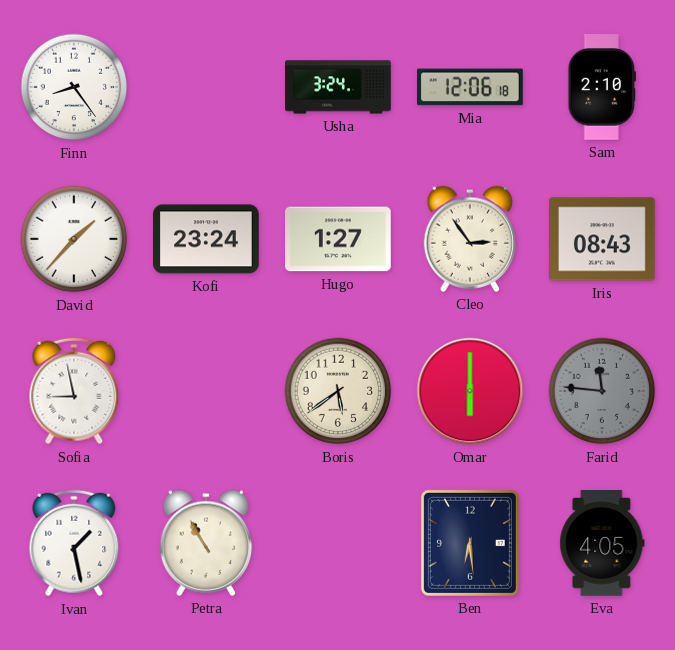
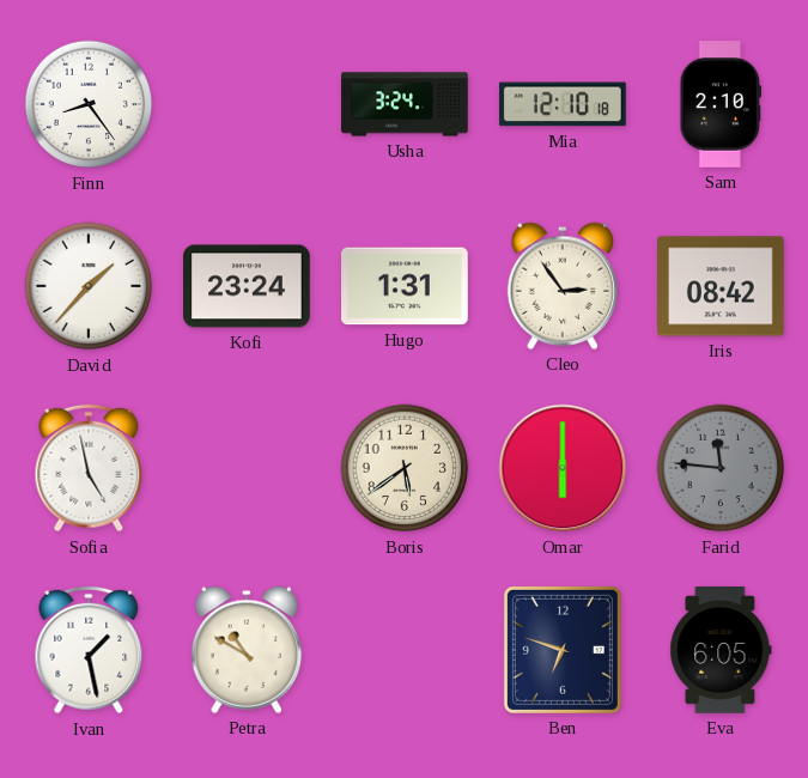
Mia: 12:06 -> 12:10 (564, 104)
Hugo: 1:27 -> 1:31 (406, 286)
Iris: 08:43 -> 08:42 (722, 286)
Sofia: 8:58 -> 4:58 (89, 468)
Petra: 10:55 -> 10:50 (247, 650)
Ben: 6:29 -> 6:48 (563, 650)
Eva: 4:05 -> 6:05 (721, 651)
